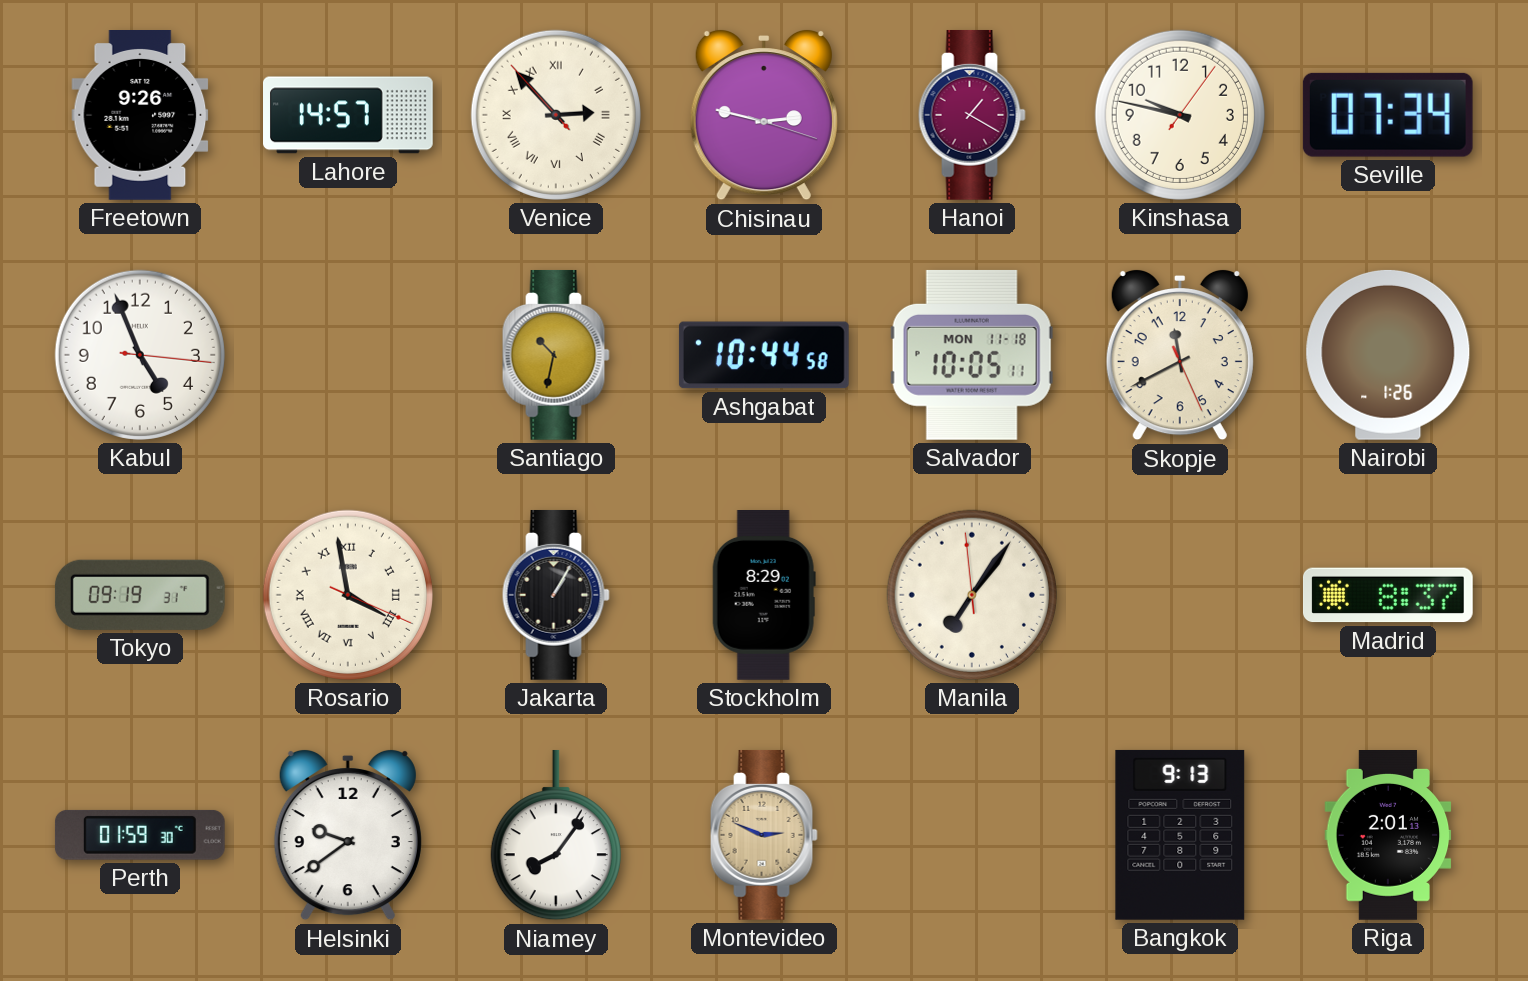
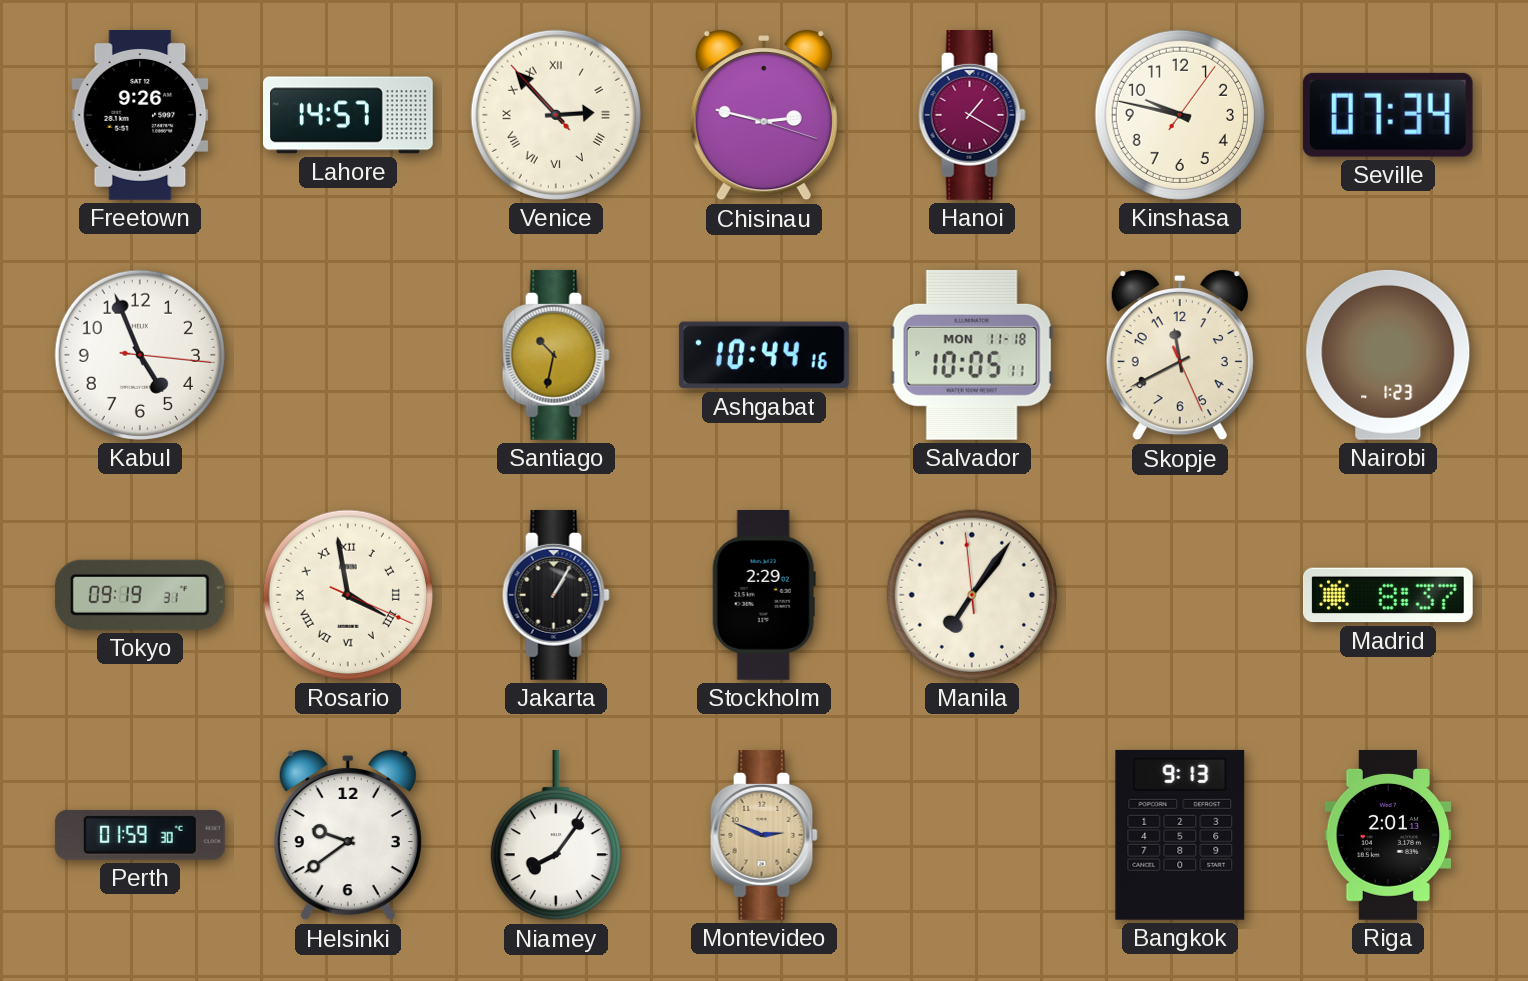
Ashgabat: 10:44:58 -> 10:44:16 (764, 355)
Nairobi: 1:26 -> 1:23 (1388, 355)
Stockholm: 8:29 -> 2:29 (764, 596)
